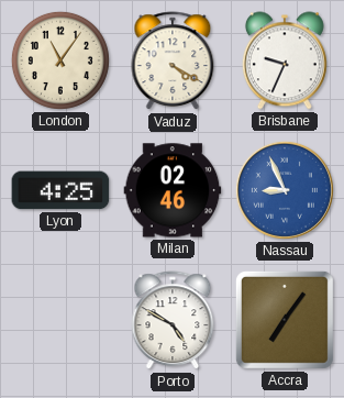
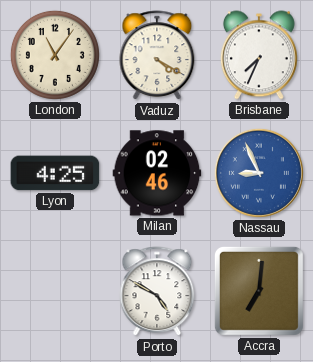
Brisbane: 9:34 -> 7:34 (259, 55)
Accra: 7:06 -> 7:01 (259, 291)
